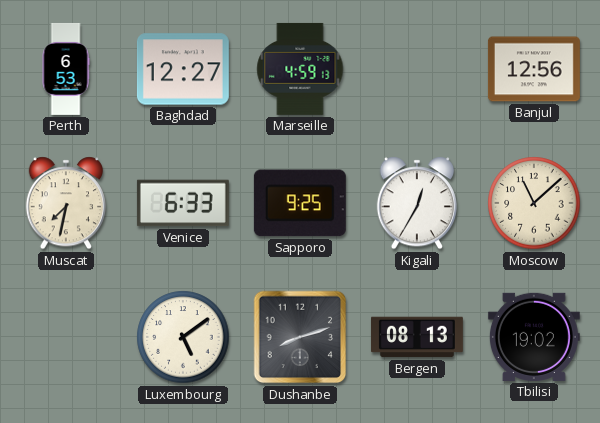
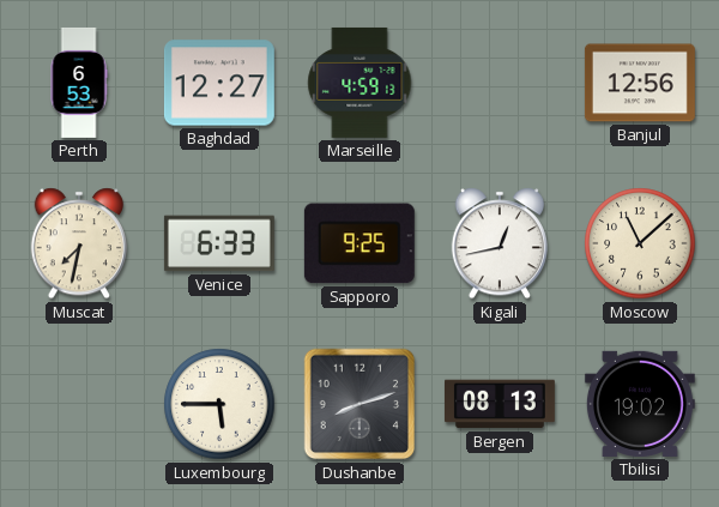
Kigali: 12:35 -> 12:43 (499, 243)
Luxembourg: 5:09 -> 5:45 (219, 404)
